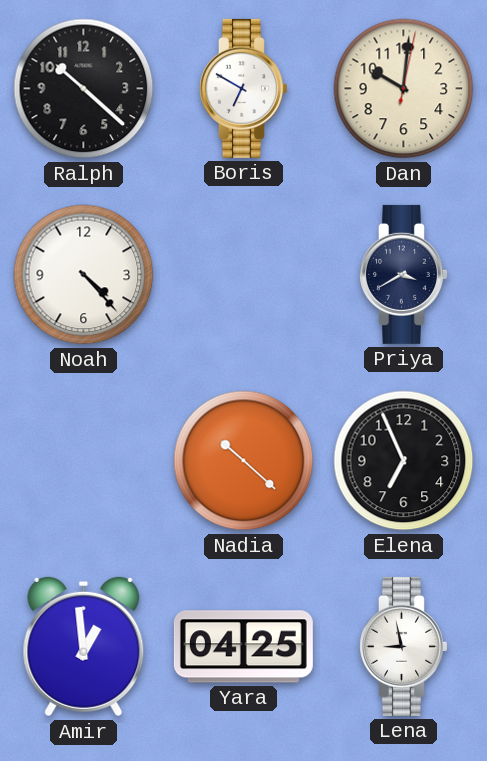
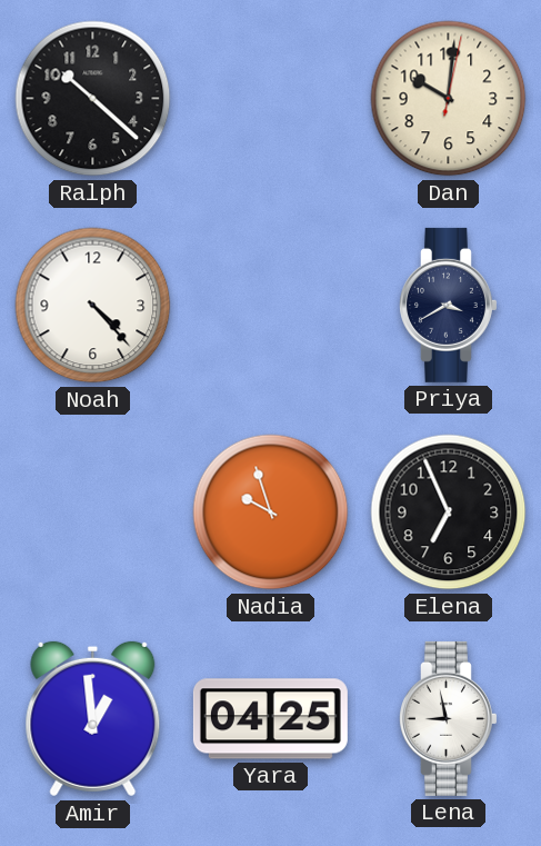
Boris: 6:50 -> none (244, 88)
Nadia: 10:22 -> 9:57 (271, 512)
